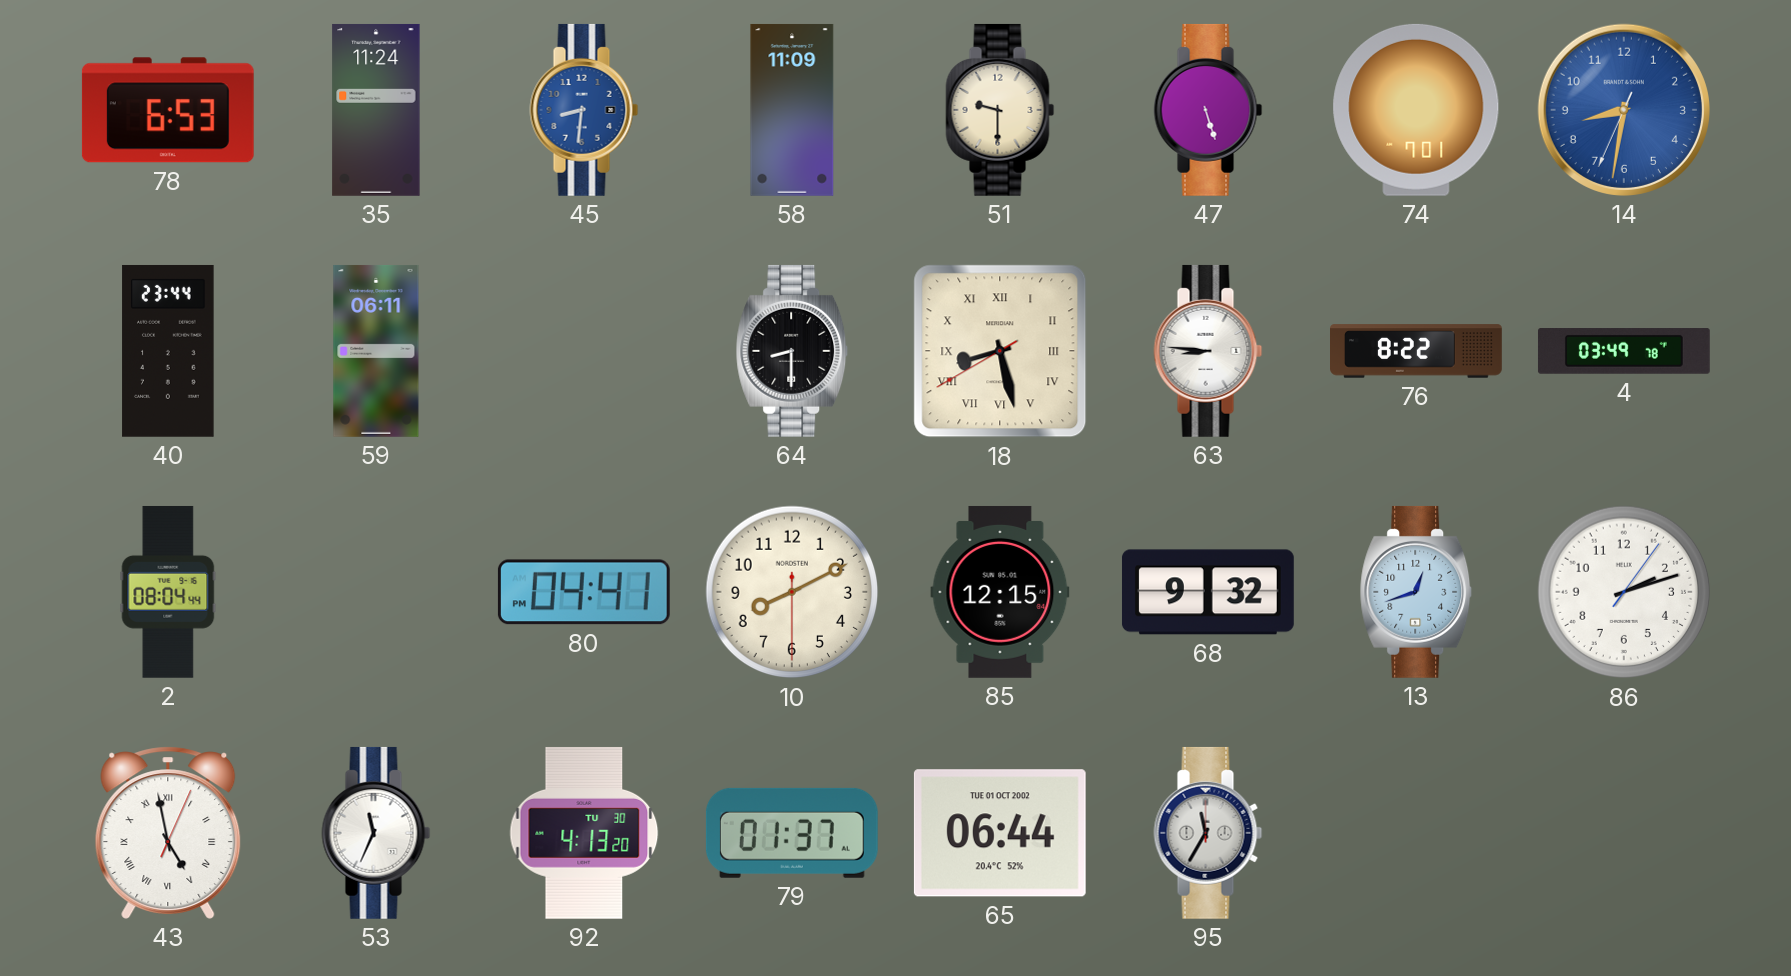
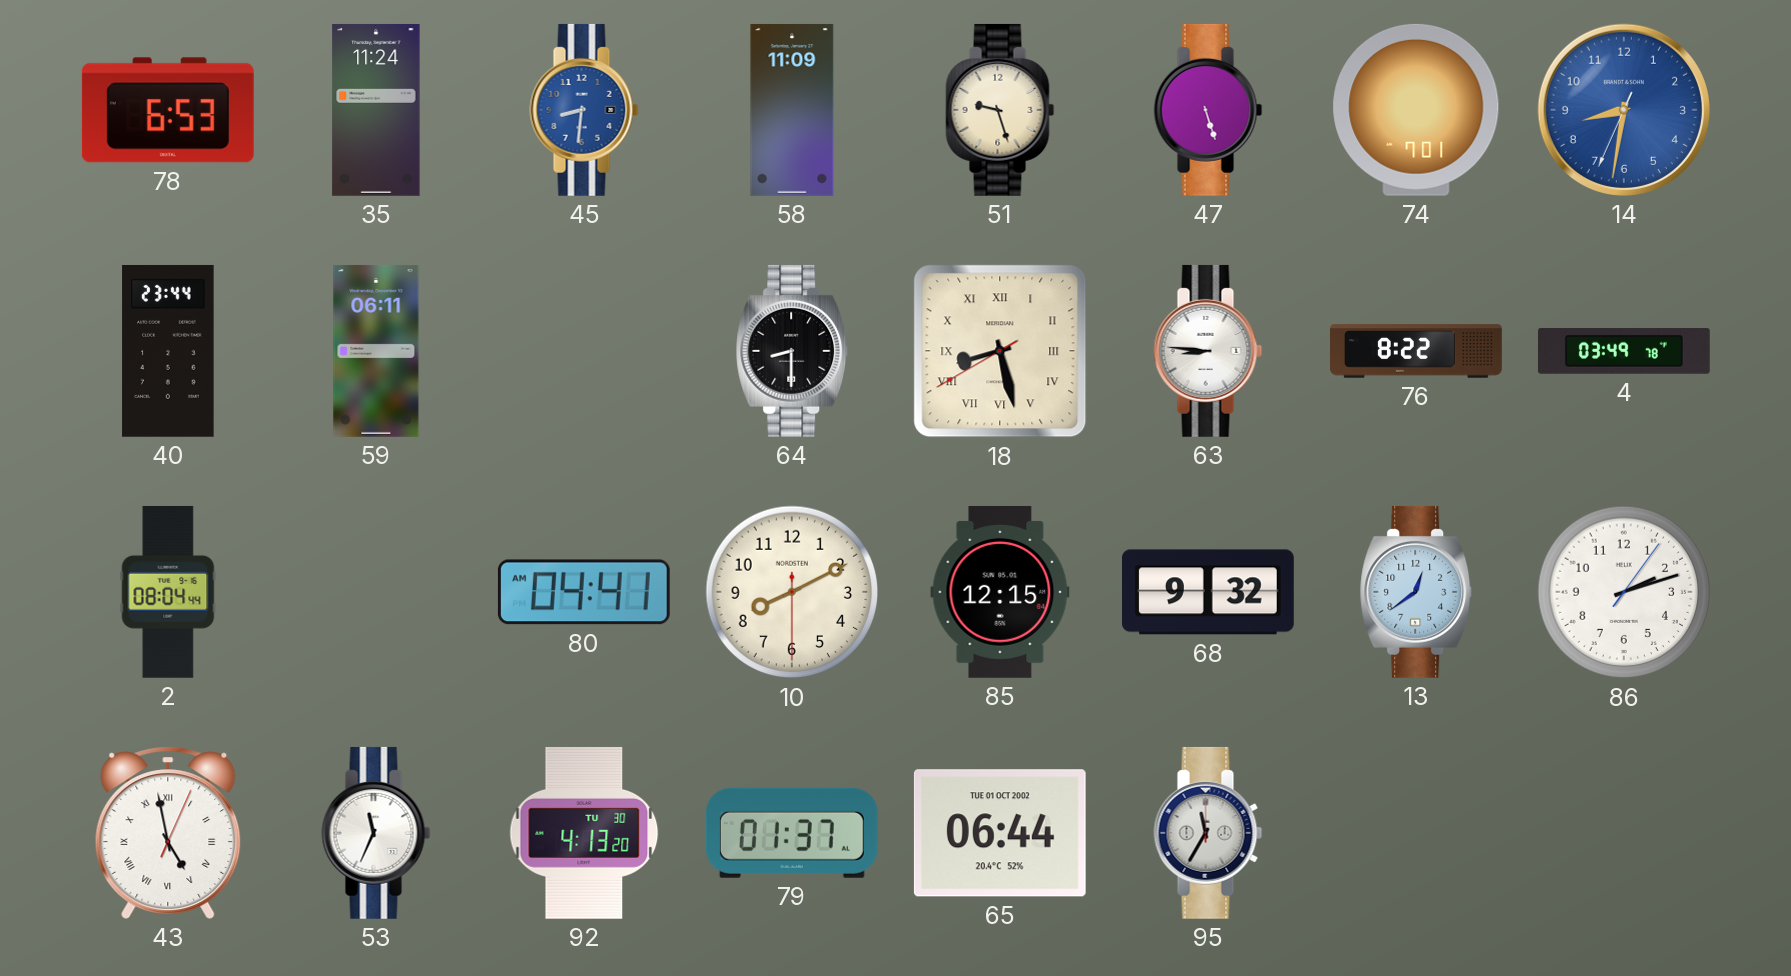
51: 9:30 -> 9:27 (1000, 110)
80: 04:41 PM -> 04:41 AM (584, 592)
13: 12:42 -> 12:39 (1416, 592)
